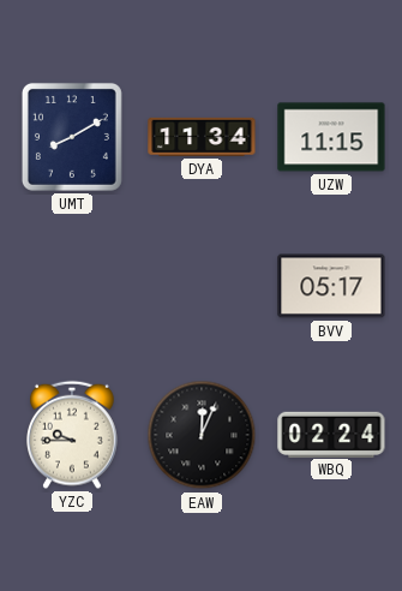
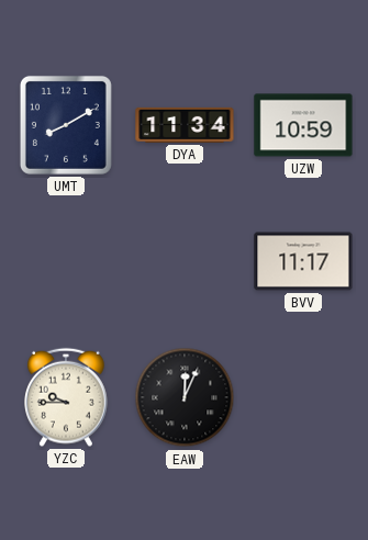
UZW: 11:15 -> 10:59 (303, 125)
BVV: 05:17 -> 11:17 (303, 261)
WBQ: 02:24 -> none (331, 434)
